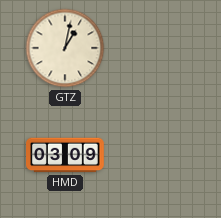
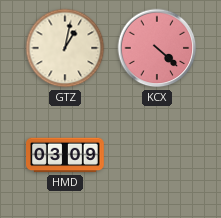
KCX: none -> 4:22 (157, 48)
